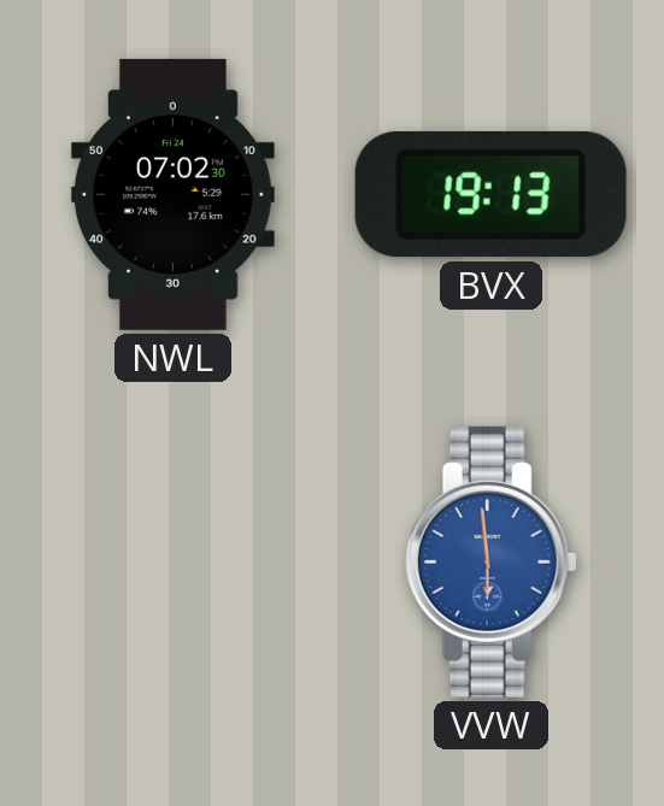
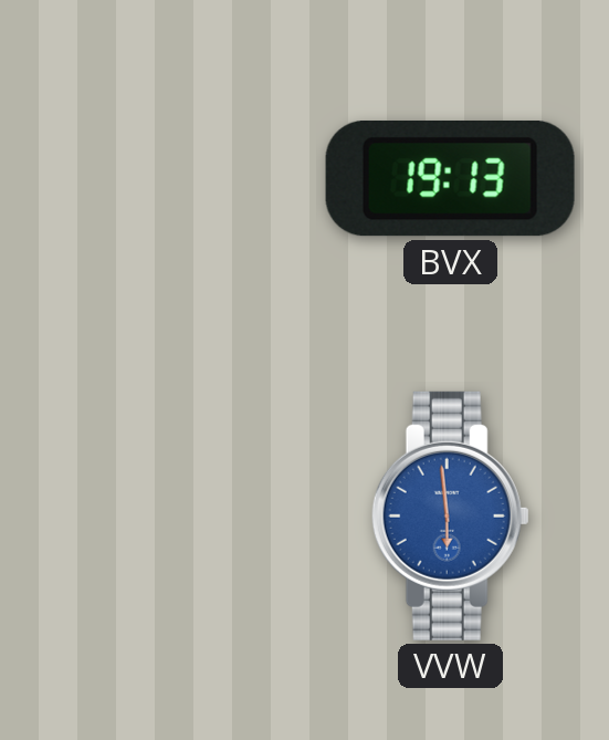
NWL: 07:02 -> none (172, 194)
